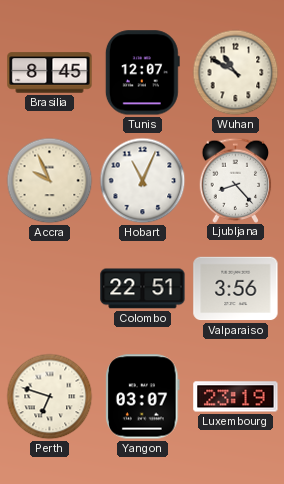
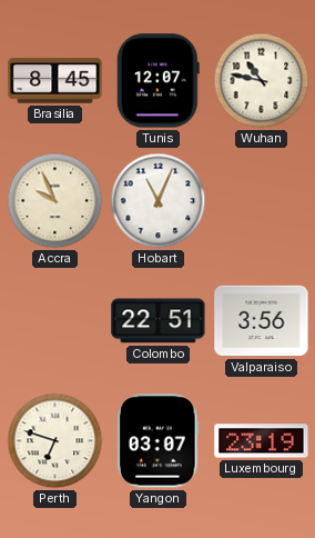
Wuhan: 10:50 -> 10:47 (262, 81)
Ljubljana: 8:23 -> none (236, 180)
